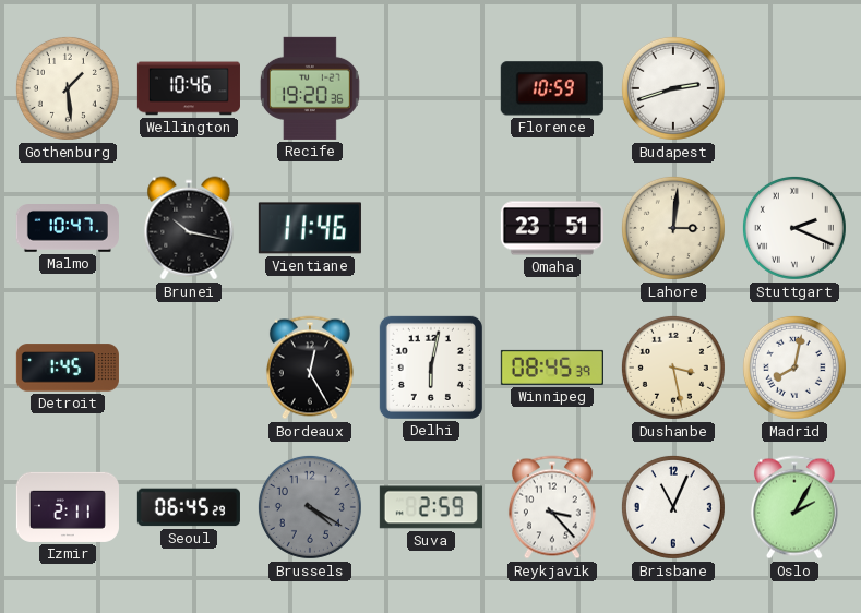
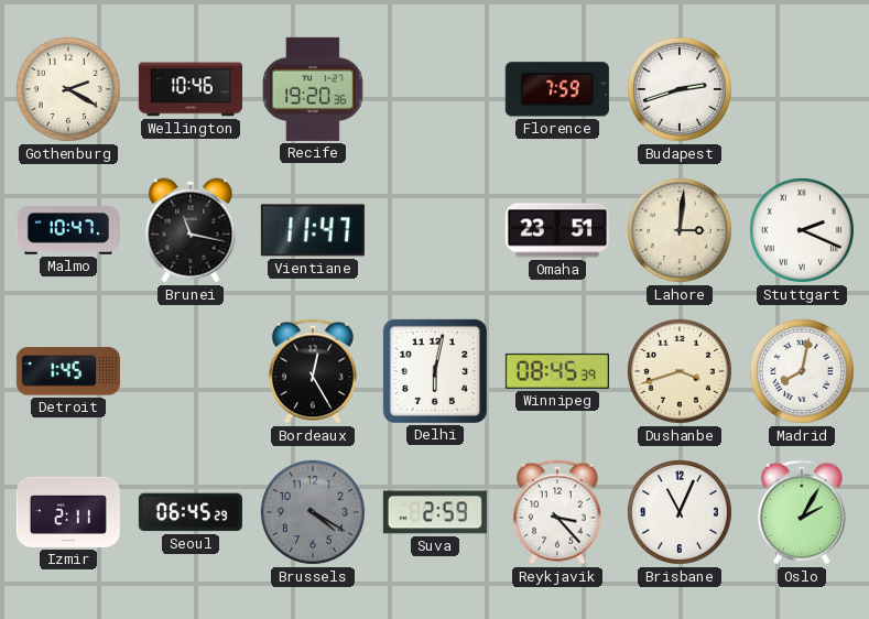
Gothenburg: 1:29 -> 2:20 (68, 89)
Florence: 10:59 -> 7:59 (557, 89)
Brunei: 10:17 -> 11:17 (191, 230)
Vientiane: 11:46 -> 11:47 (313, 230)
Dushanbe: 3:28 -> 3:42 (680, 371)
